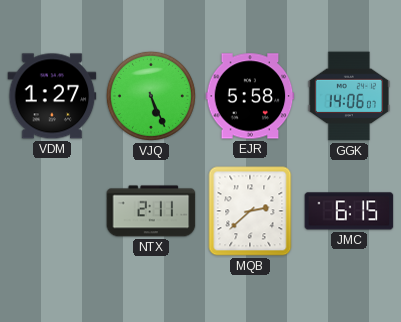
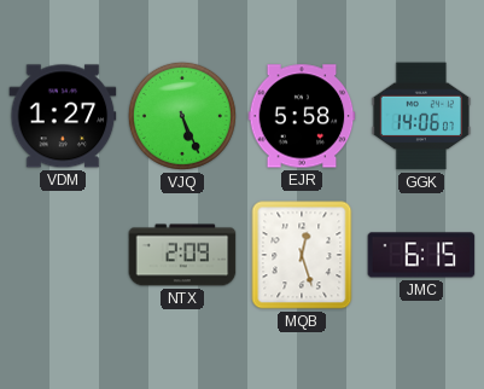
NTX: 2:11 -> 2:09 (182, 255)
MQB: 2:38 -> 12:27 (302, 255)
